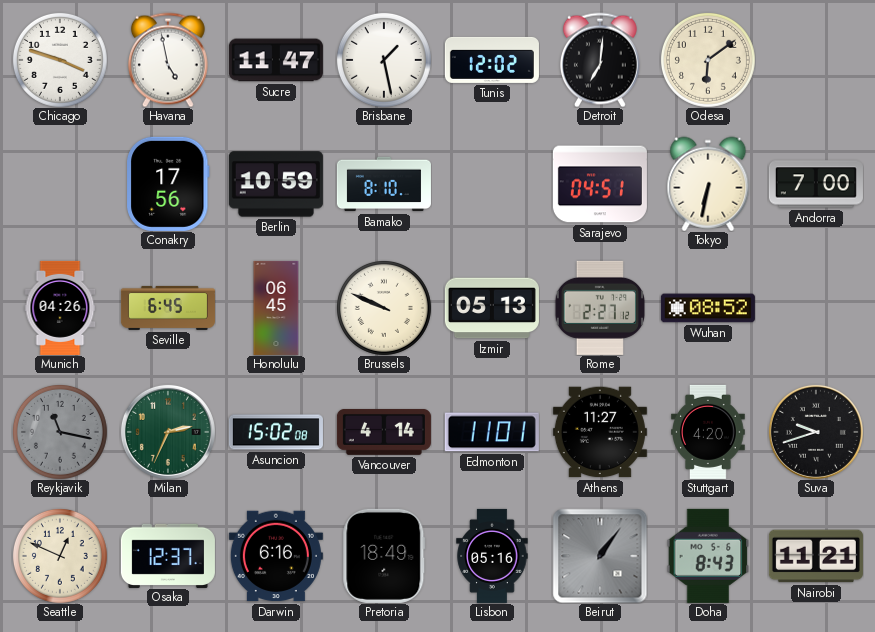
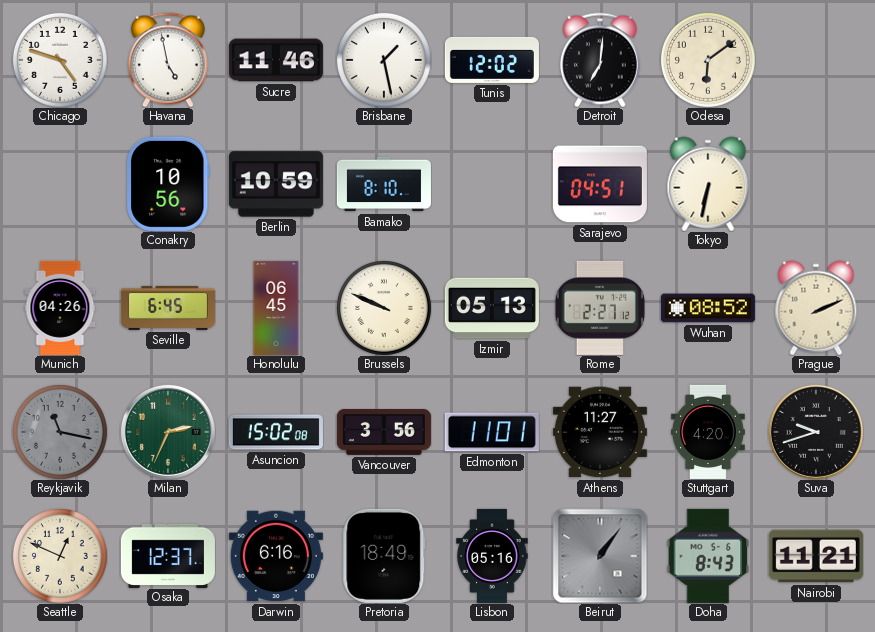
Chicago: 3:48 -> 4:48 (60, 60)
Sucre: 11:47 -> 11:46 (276, 60)
Conakry: 17:56 -> 10:56 (168, 184)
Andorra: 7:00 -> none (816, 184)
Prague: none -> 2:11 (816, 308)
Vancouver: 4:14 -> 3:56 (384, 432)
